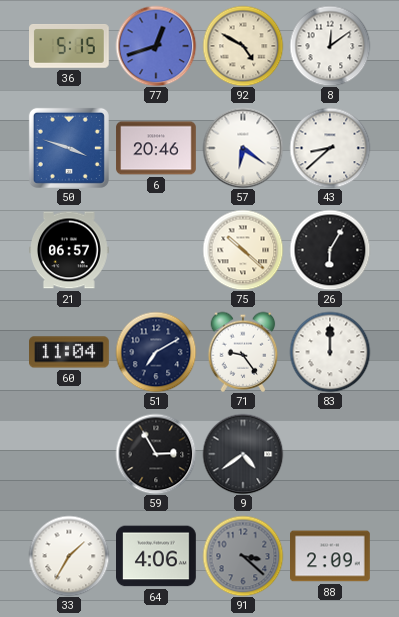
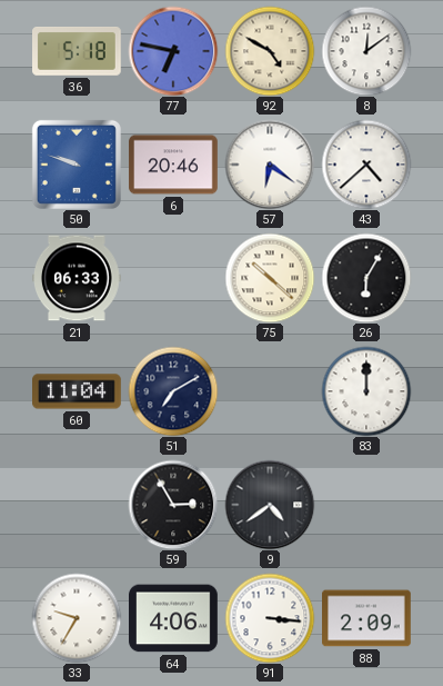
36: 5:15 -> 5:18 (78, 52)
77: 12:42 -> 6:47 (173, 51)
50: 3:48 -> 9:48 (77, 165)
43: 8:38 -> 4:38 (366, 165)
21: 06:57 -> 06:33 (78, 278)
71: 9:24 -> none (243, 352)
33: 1:35 -> 9:35 (77, 618)
91: 3:22 -> 3:16 (270, 618)
91 dial: grey -> white (270, 618)
